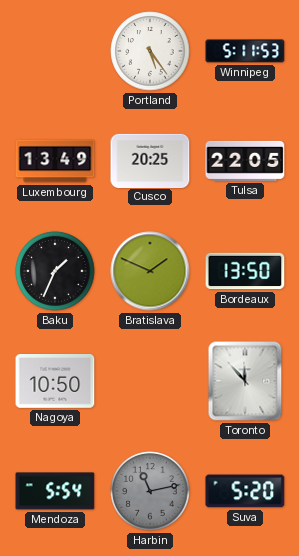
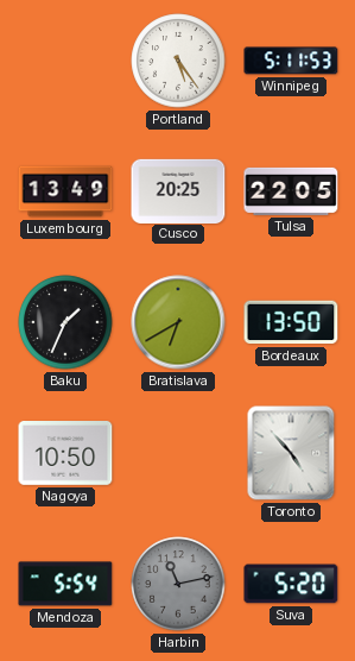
Bratislava: 1:49 -> 6:40 (178, 322)
Toronto: 11:53 -> 4:53 (291, 453)
